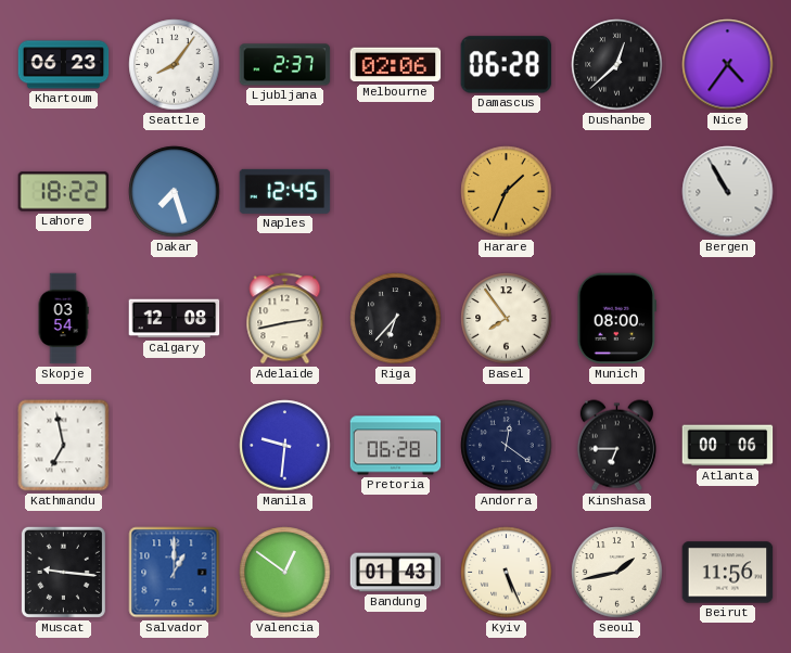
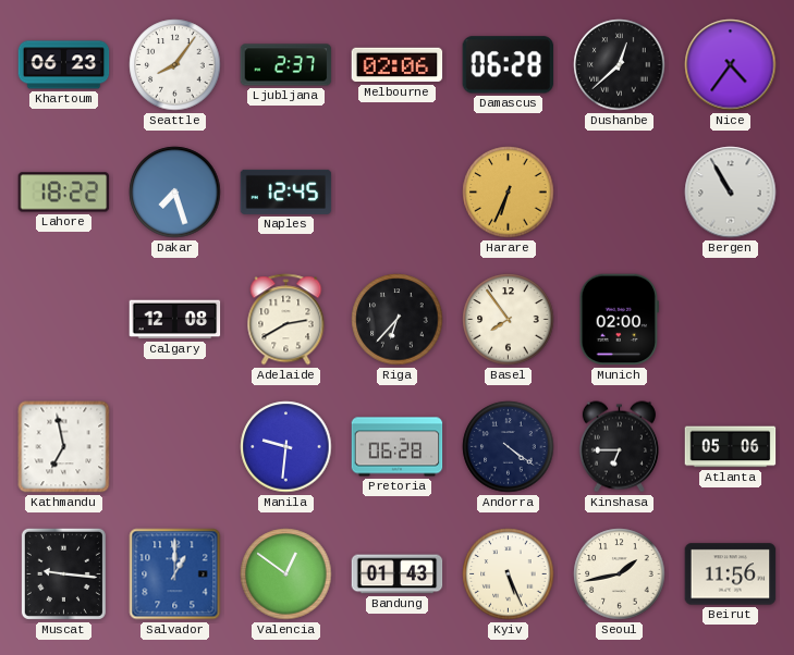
Harare: 1:34 -> 6:34 (509, 193)
Skopje: 03:54 -> none (63, 319)
Adelaide: 2:43 -> 2:40 (286, 320)
Munich: 08:00 -> 02:00 (619, 320)
Andorra: 12:21 -> 4:21 (509, 447)
Atlanta: 00:06 -> 05:06 (731, 447)
